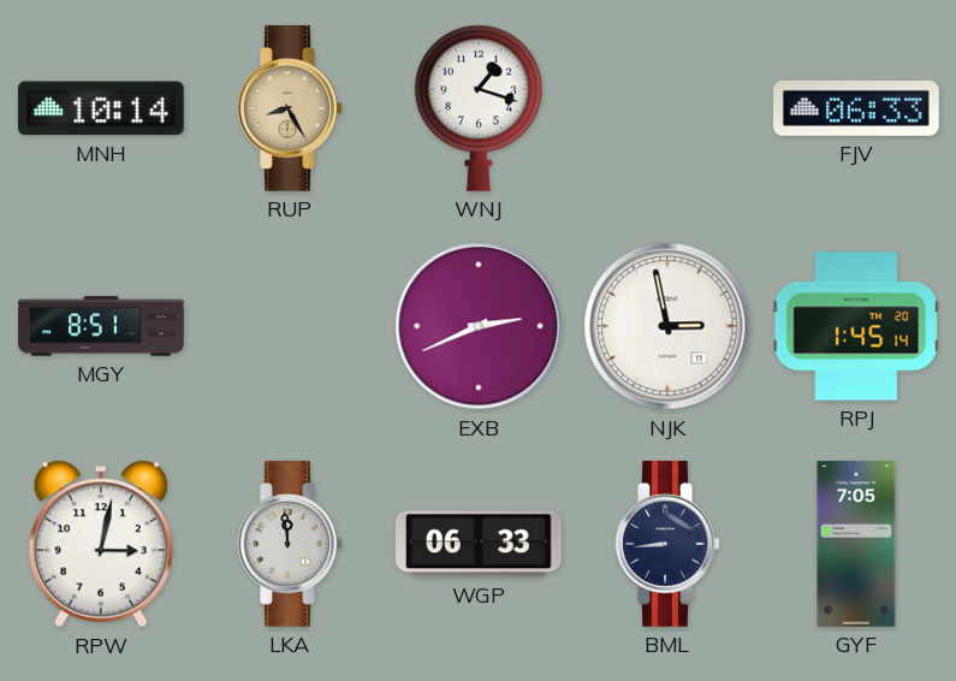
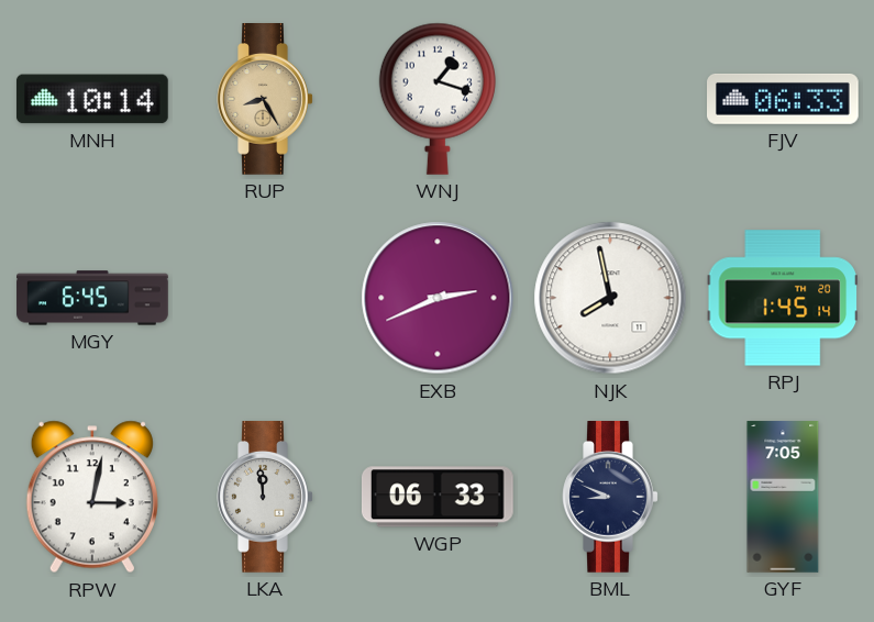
MGY: 8:51 -> 6:45 (92, 298)
NJK: 2:58 -> 7:58 (610, 298)
BML: 8:44 -> 8:49 (610, 498)
